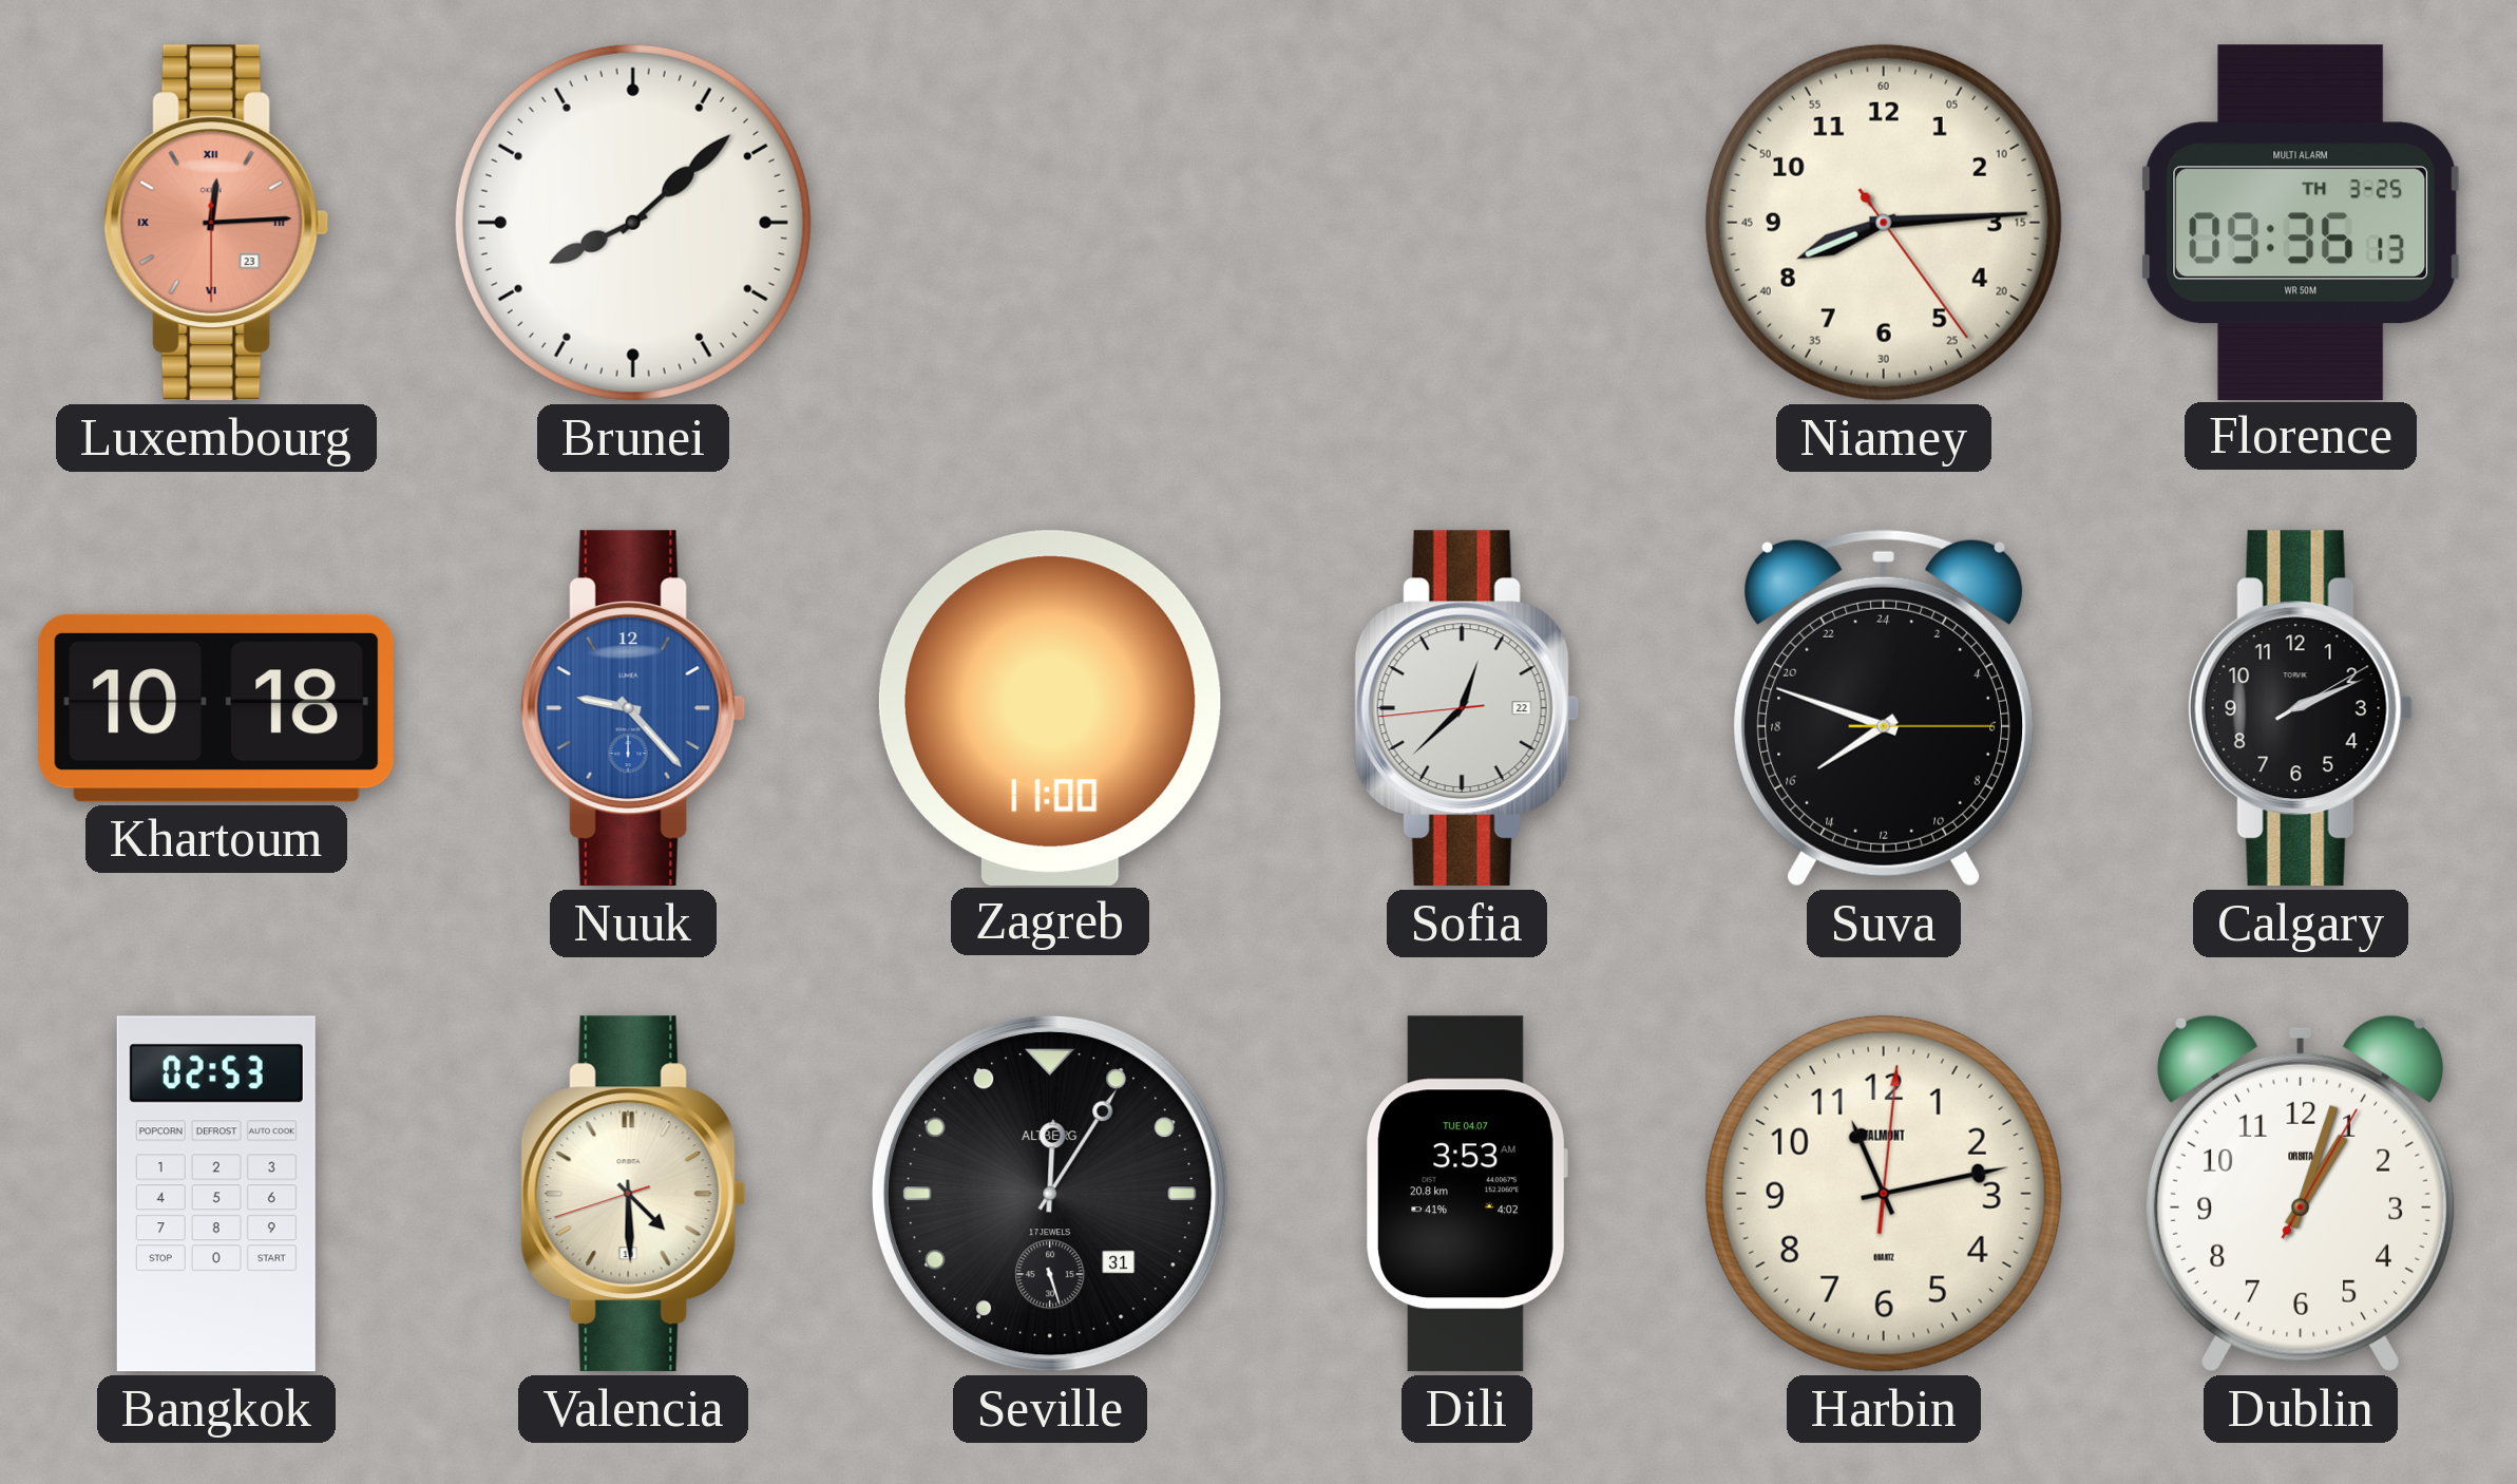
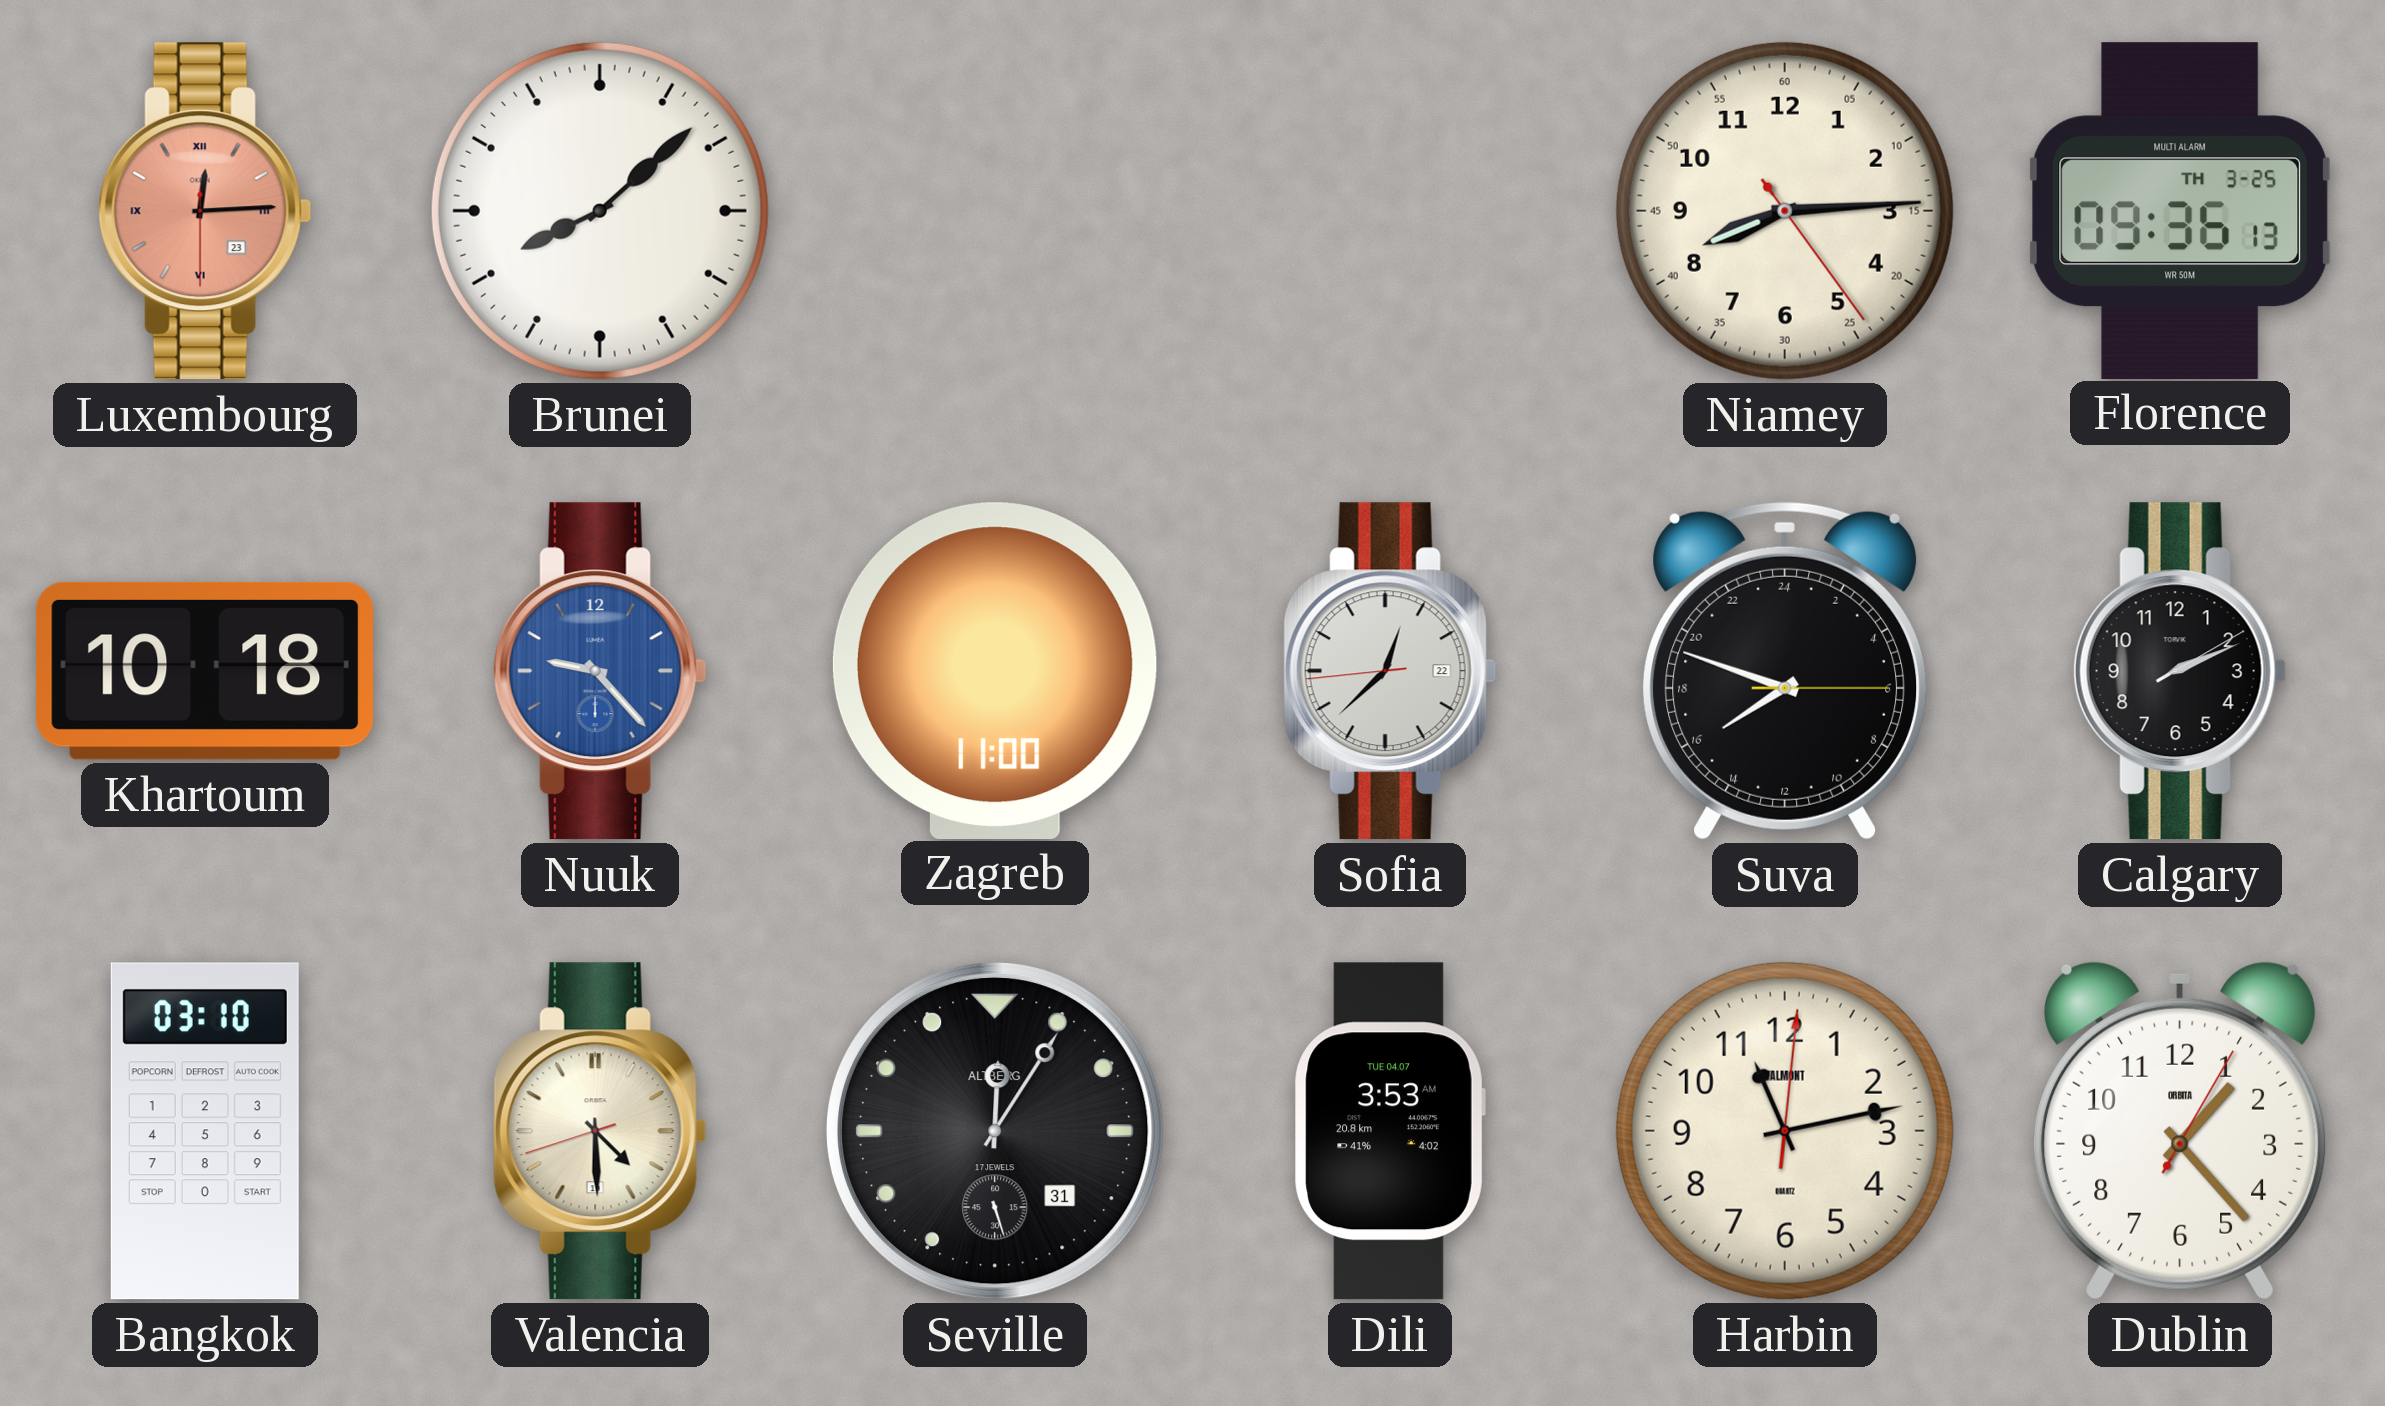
Bangkok: 02:53 -> 03:10 (205, 1131)
Dublin: 1:03 -> 1:23 (2180, 1131)
